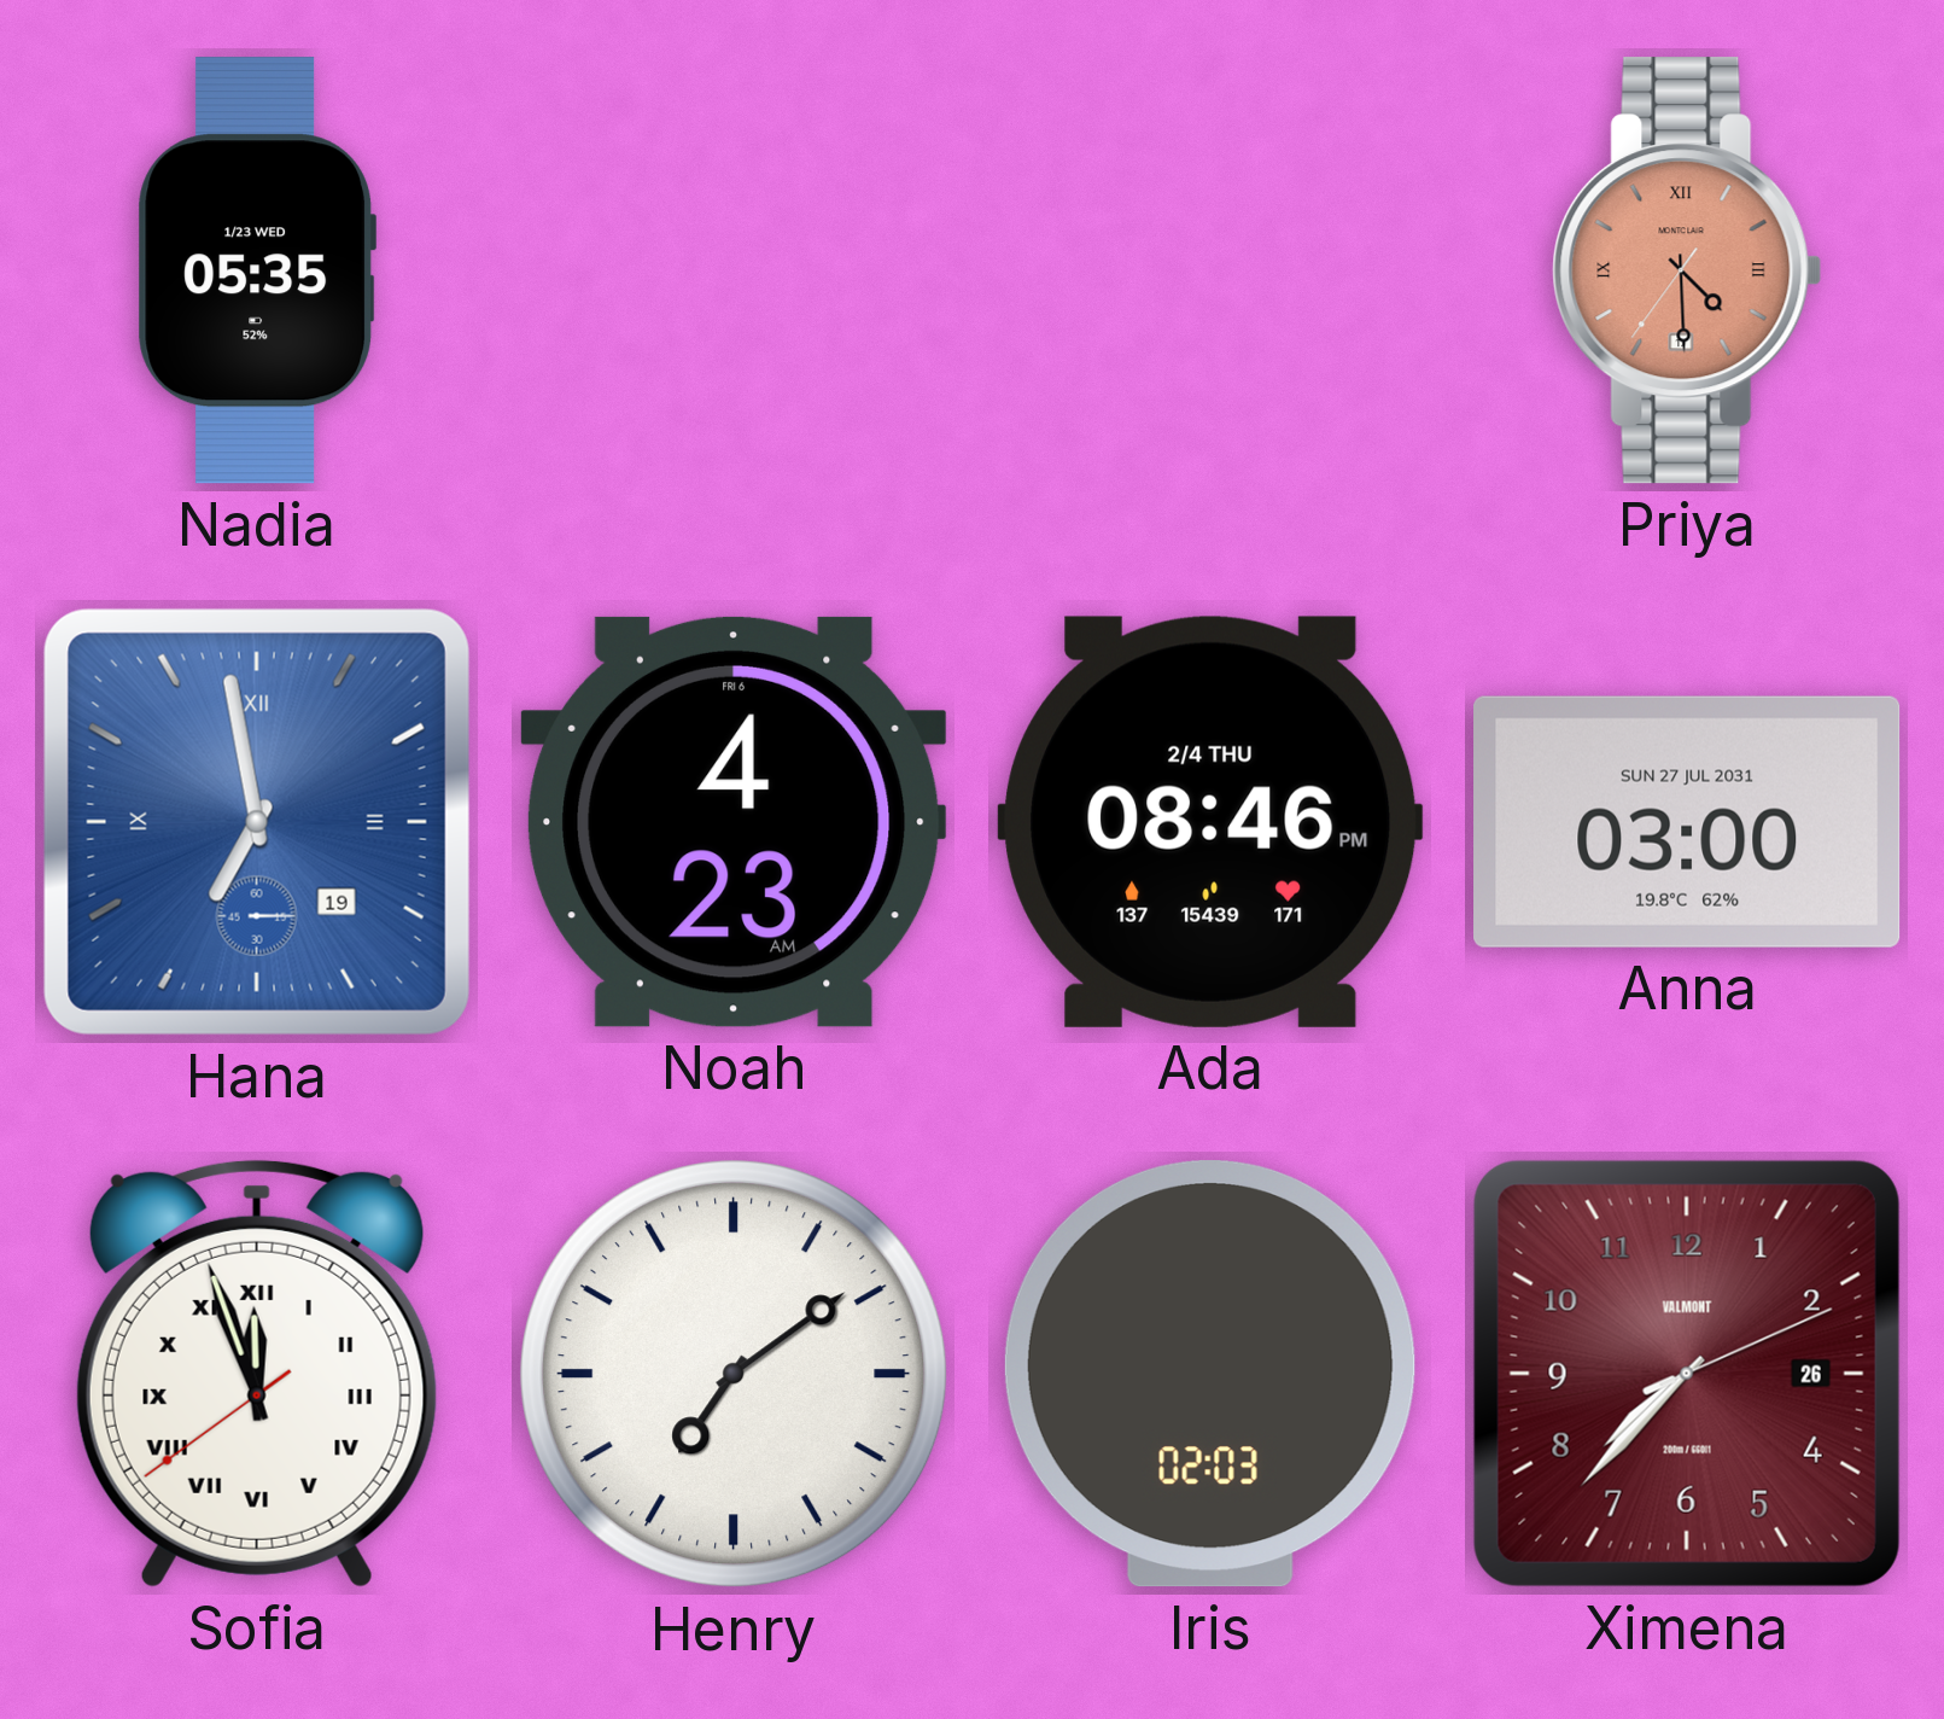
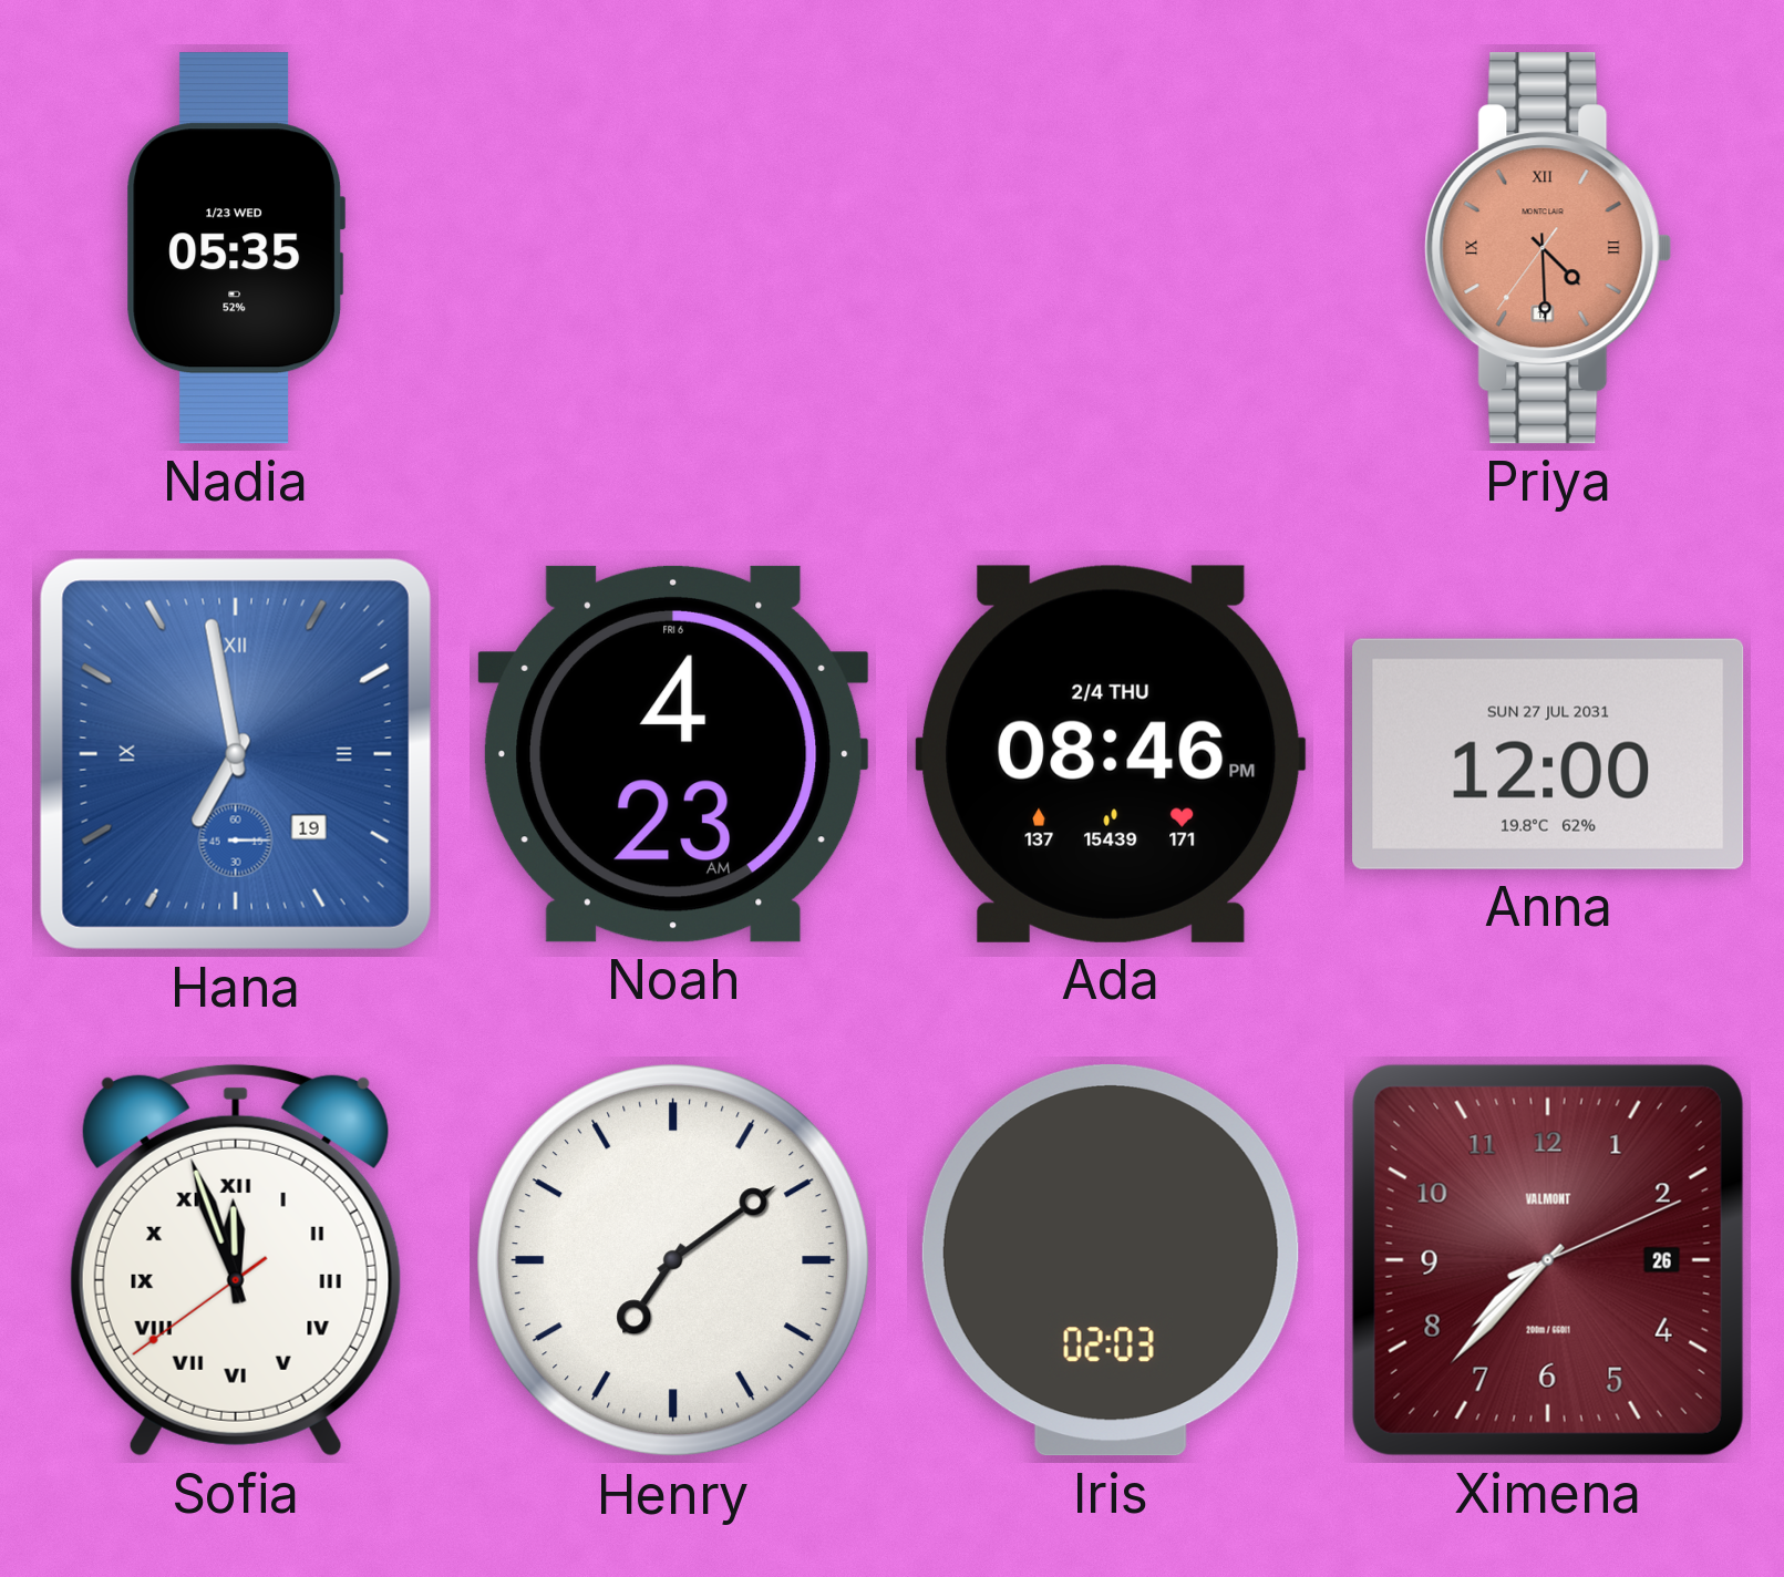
Anna: 03:00 -> 12:00 (1548, 754)
